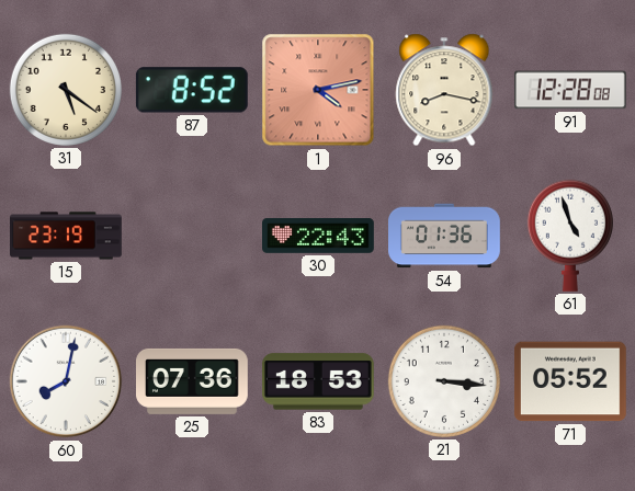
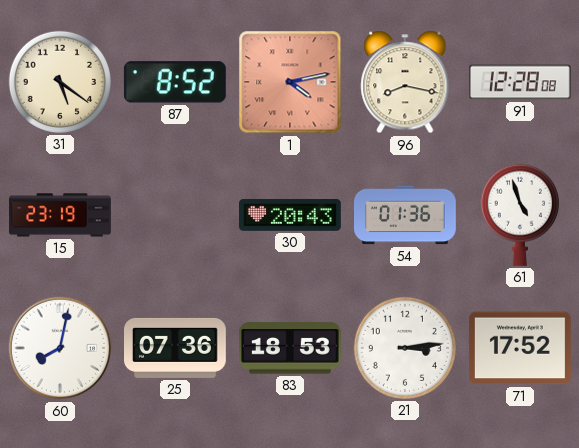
30: 22:43 -> 20:43 (291, 216)
21: 3:16 -> 3:14 (405, 348)
71: 05:52 -> 17:52 (520, 348)
